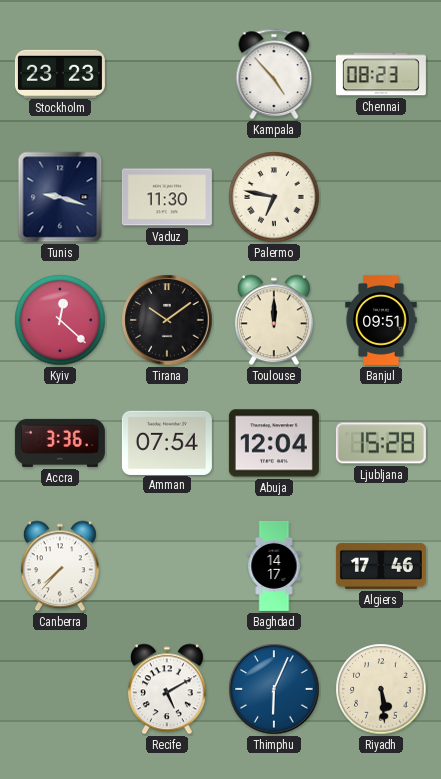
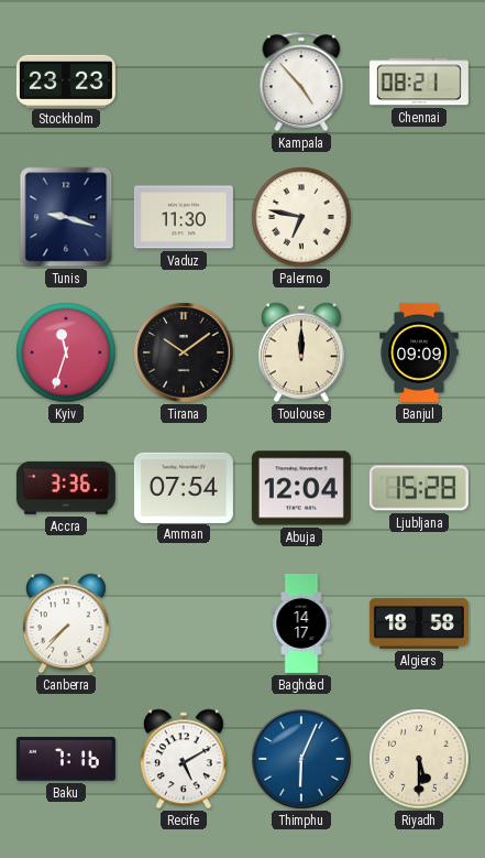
Chennai: 08:23 -> 08:21 (419, 82)
Kyiv: 12:22 -> 11:33 (66, 352)
Banjul: 09:51 -> 09:09 (419, 352)
Algiers: 17:46 -> 18:58 (419, 623)
Baku: none -> 7:16 (66, 760)
Riyadh: 5:29 -> 5:30 (419, 759)
